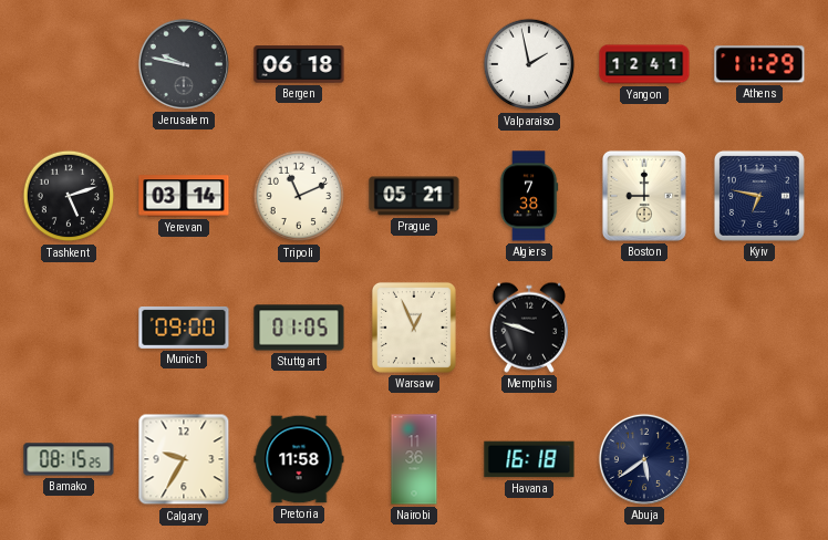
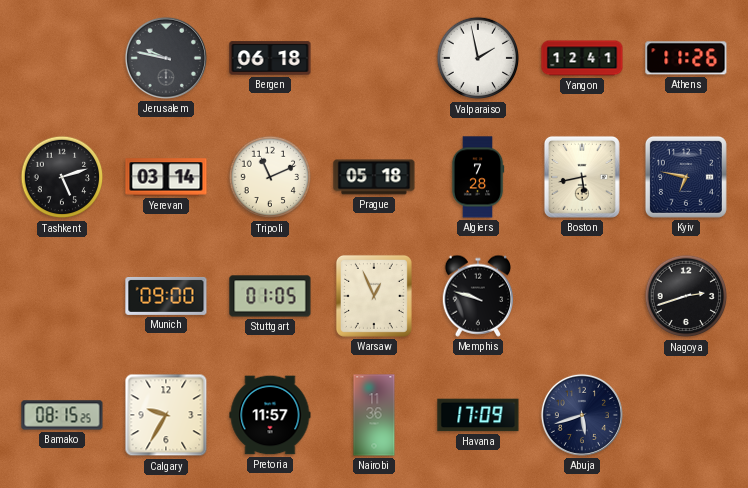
Athens: 11:29 -> 11:26 (686, 58)
Prague: 05:21 -> 05:18 (374, 177)
Algiers: 7:38 -> 7:28 (478, 177)
Boston: 9:00 -> 5:43 (582, 177)
Nagoya: none -> 2:42 (686, 296)
Pretoria: 11:58 -> 11:57 (270, 415)
Havana: 16:18 -> 17:09 (478, 415)
Abuja: 5:39 -> 5:42 (582, 415)
